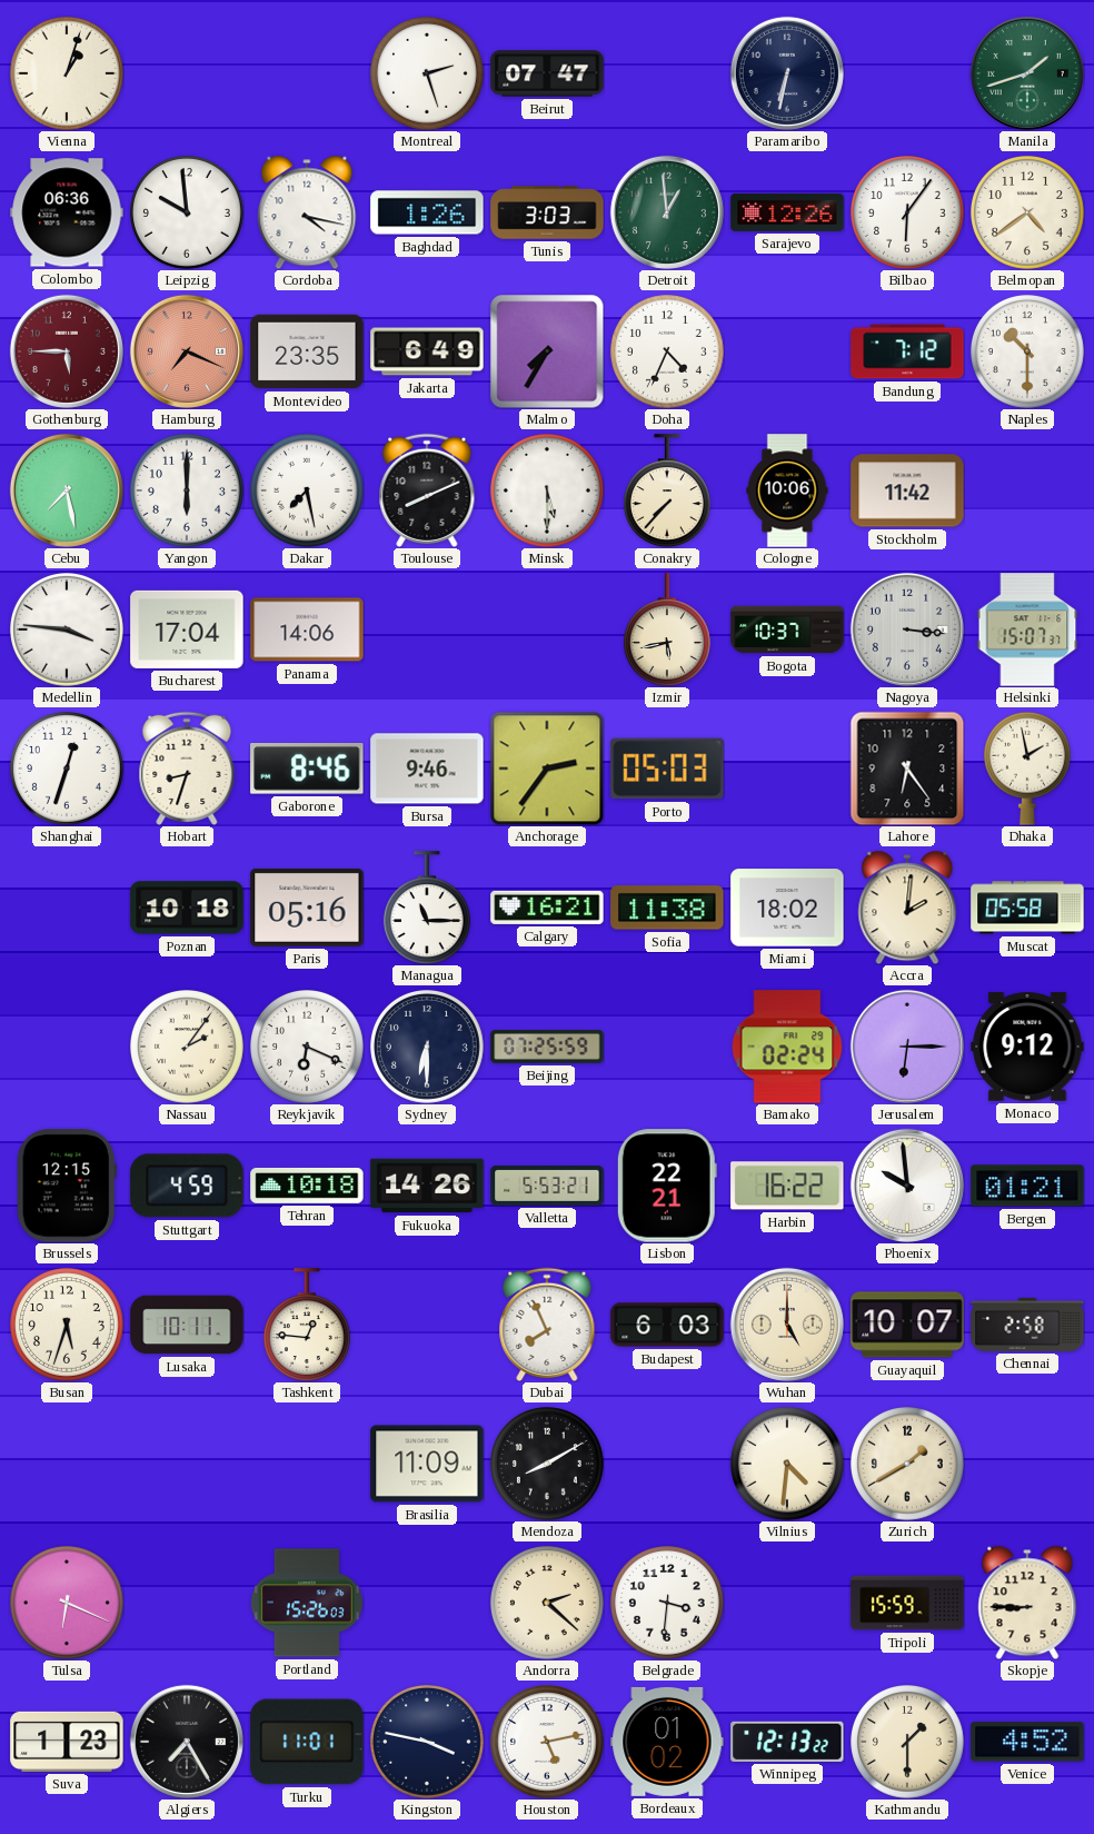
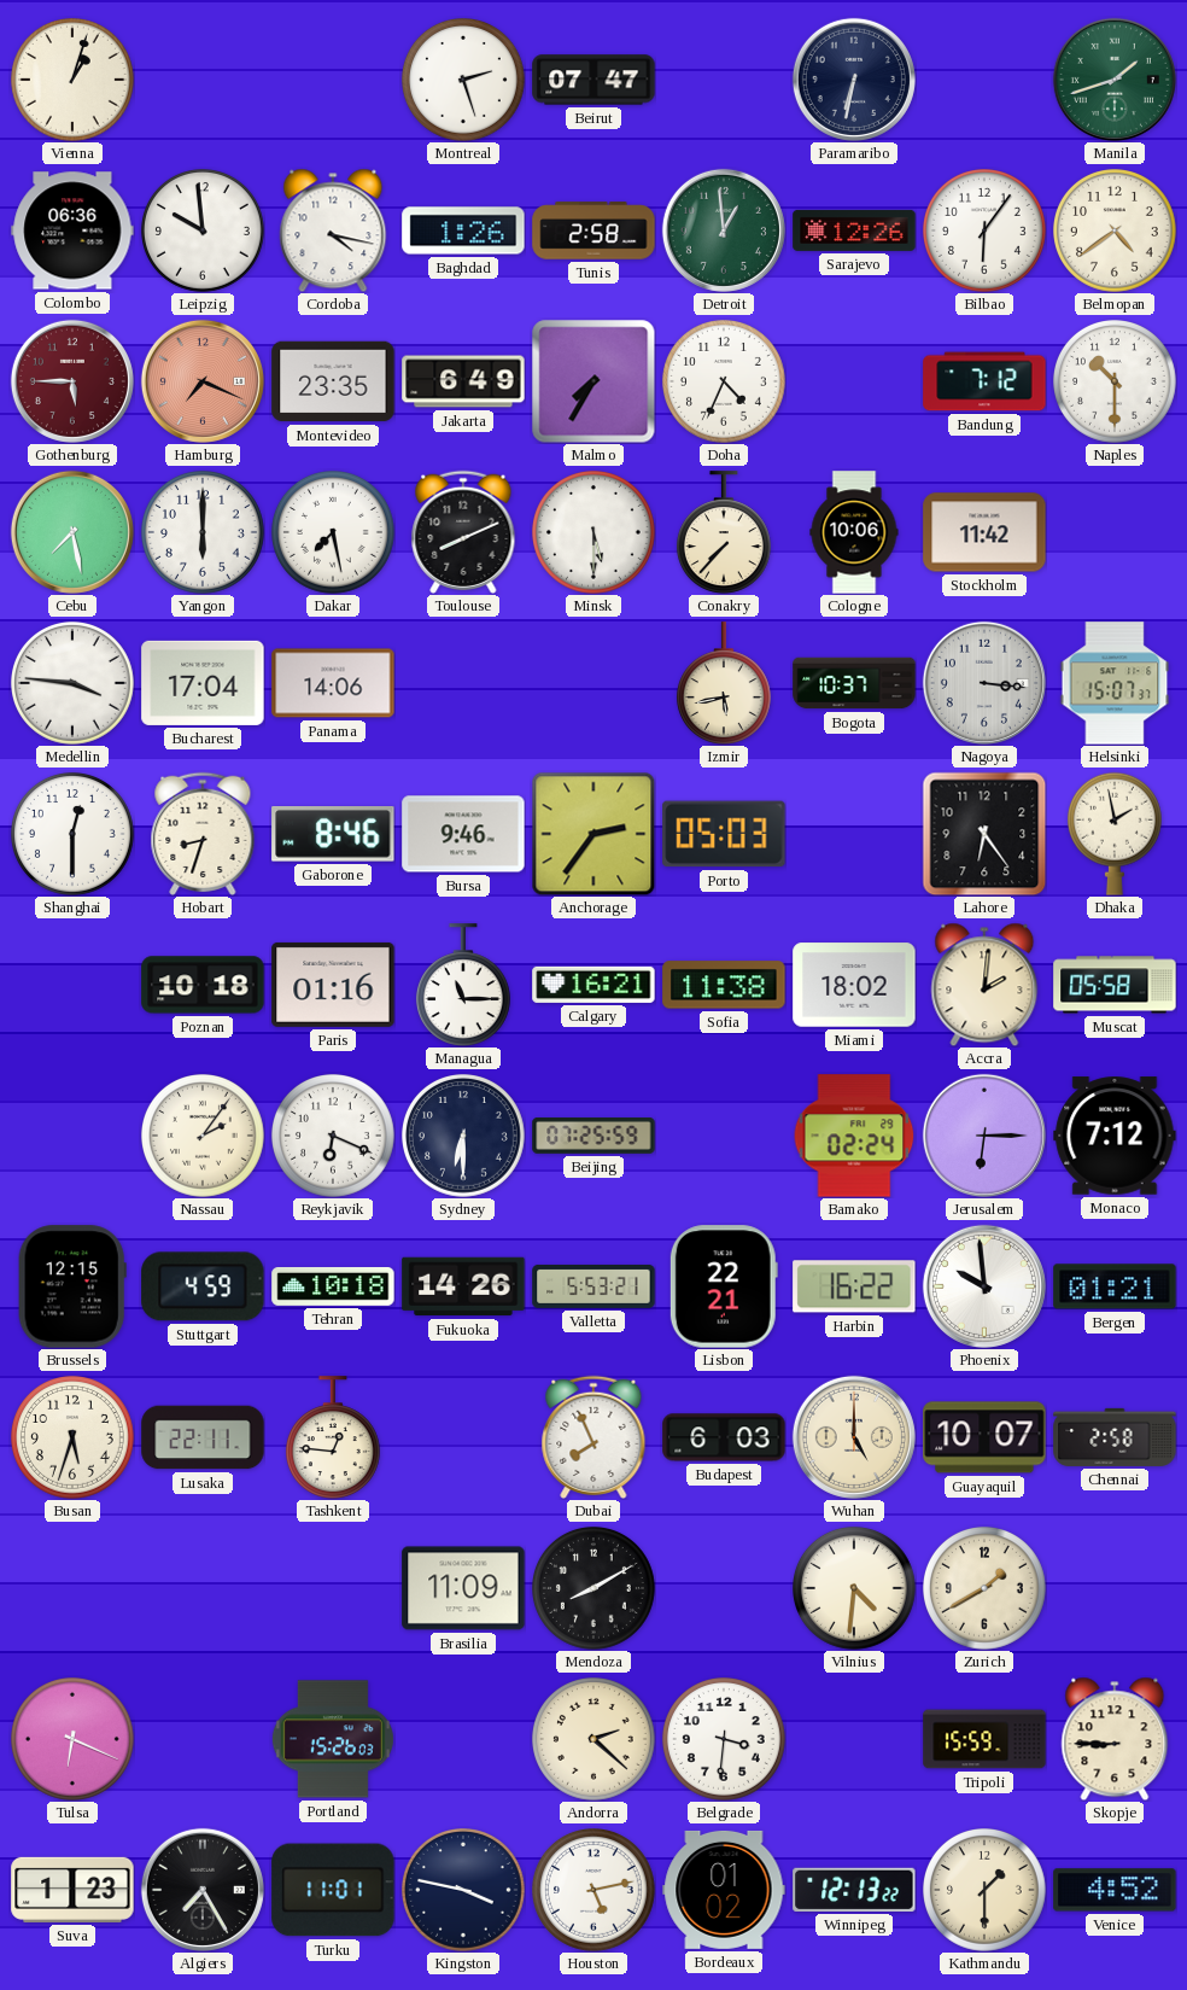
Tunis: 3:03 -> 2:58 (593, 230)
Shanghai: 12:33 -> 12:30 (74, 835)
Paris: 05:16 -> 01:16 (333, 985)
Monaco: 9:12 -> 7:12 (1115, 1136)
Lusaka: 10:11 -> 22:11 (203, 1437)
